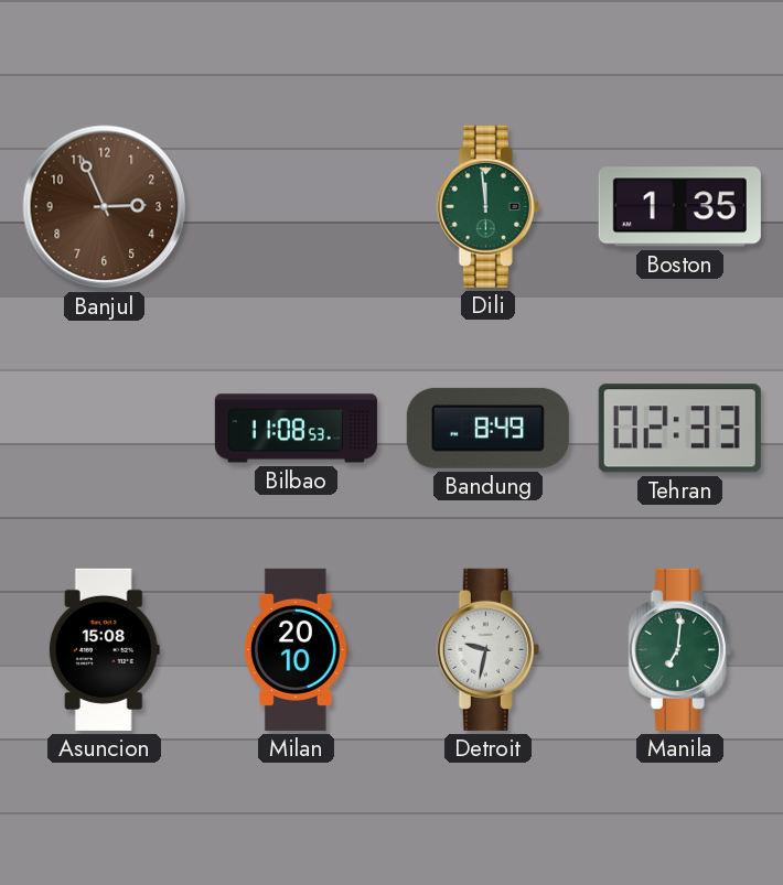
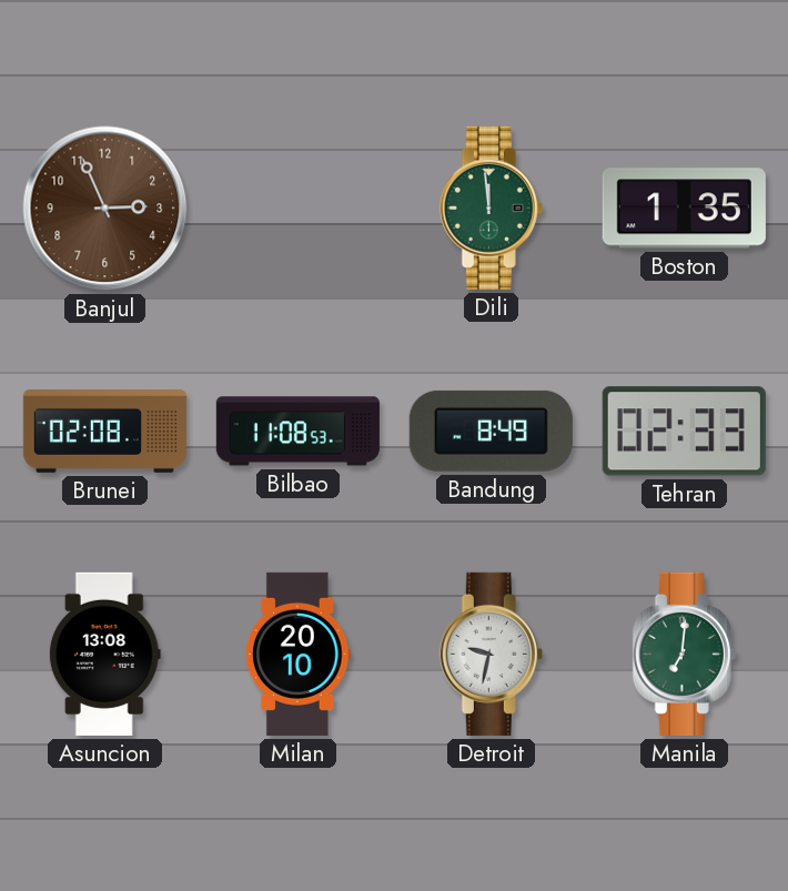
Brunei: none -> 02:08 (104, 432)
Asuncion: 15:08 -> 13:08 (104, 654)
